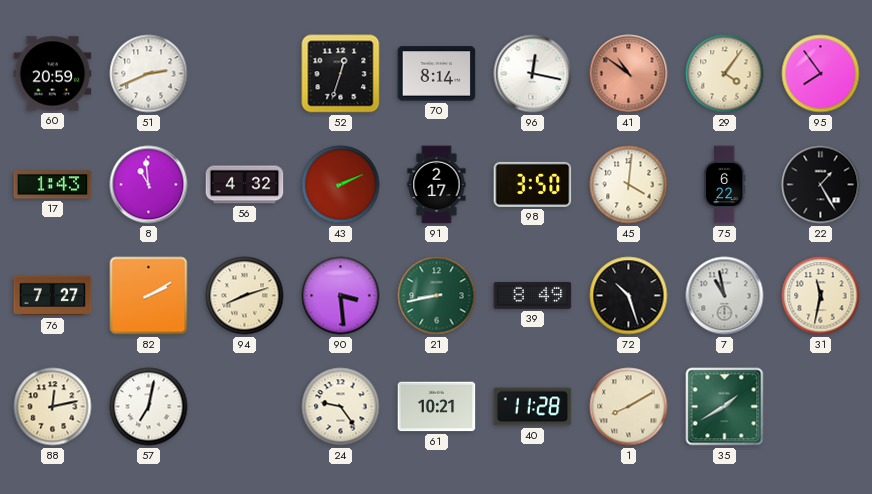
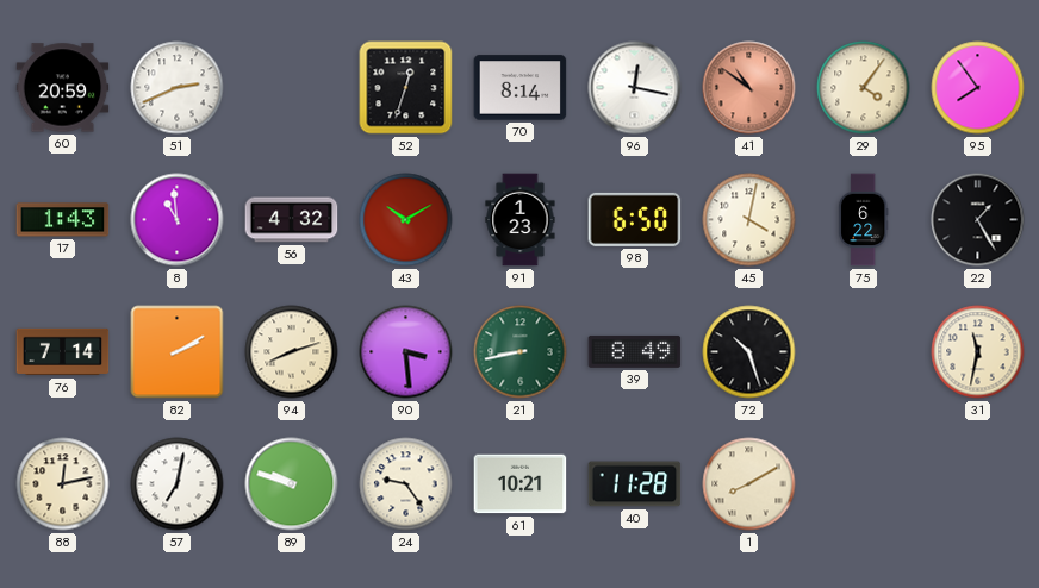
43: 2:11 -> 10:10 (406, 220)
91: 2:17 -> 1:23 (521, 220)
98: 3:50 -> 6:50 (635, 219)
45: 4:01 -> 4:02 (749, 220)
76: 7:27 -> 7:14 (63, 352)
7: 10:58 -> none (725, 296)
89: none -> 9:48 (292, 484)
35: 1:40 -> none (725, 407)
